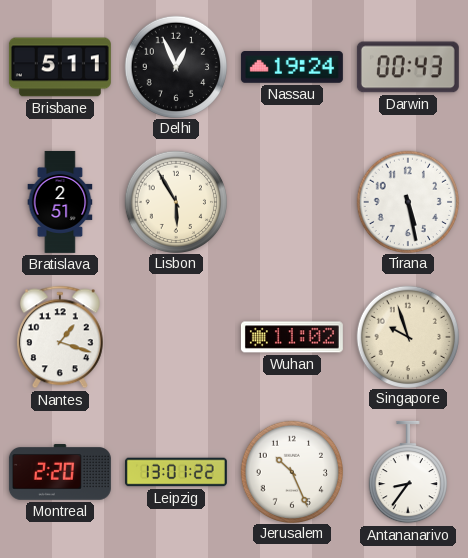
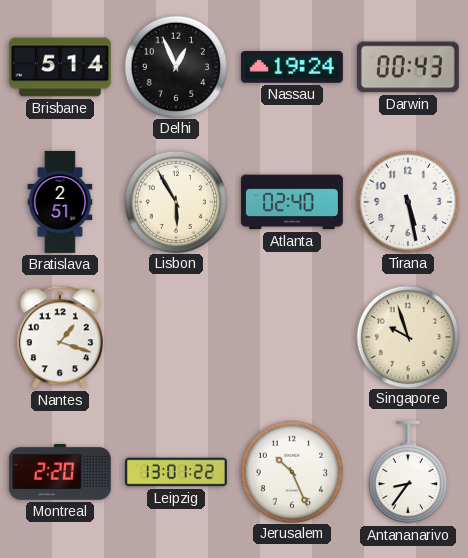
Brisbane: 5:11 -> 5:14 (60, 67)
Atlanta: none -> 02:40 (292, 202)
Wuhan: 11:02 -> none (292, 337)
